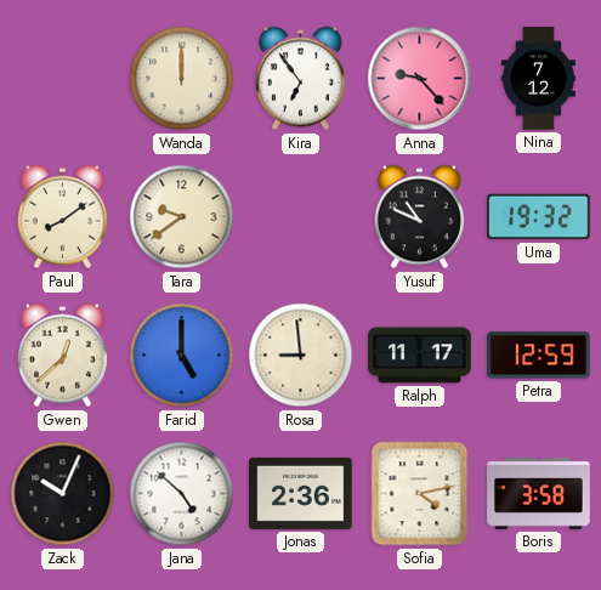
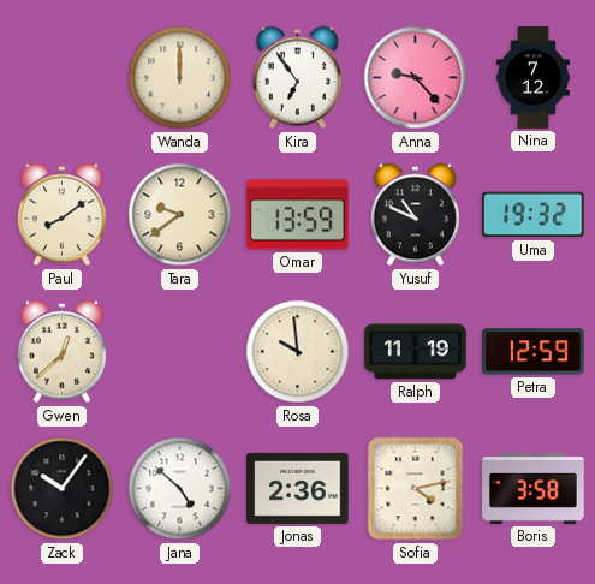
Omar: none -> 13:59 (298, 215)
Farid: 5:00 -> none (182, 356)
Rosa: 8:59 -> 9:59 (298, 352)
Ralph: 11:17 -> 11:19 (416, 352)
Zack: 10:04 -> 10:06 (63, 489)
